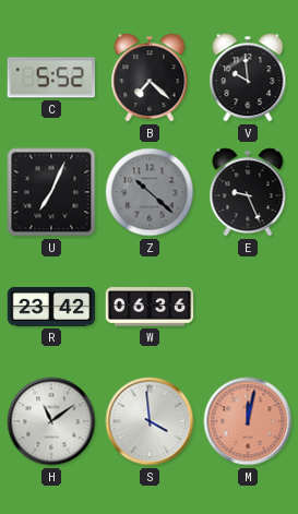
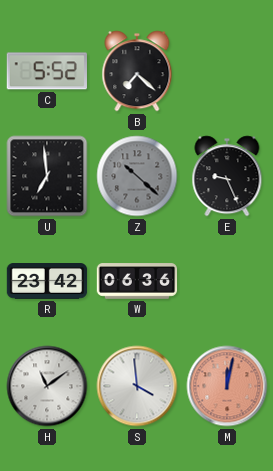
V: 9:59 -> none (248, 77)
U: 7:04 -> 6:59 (47, 176)
